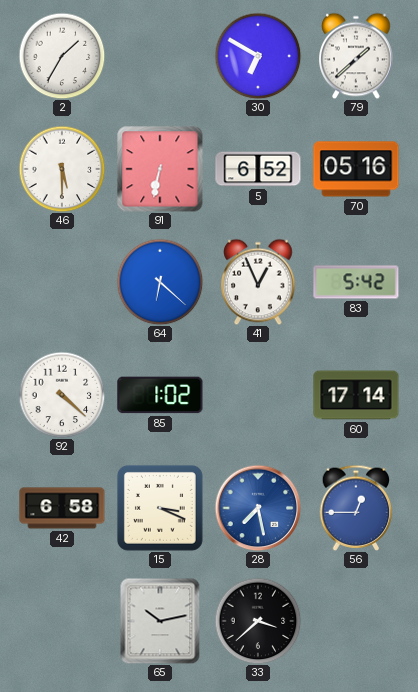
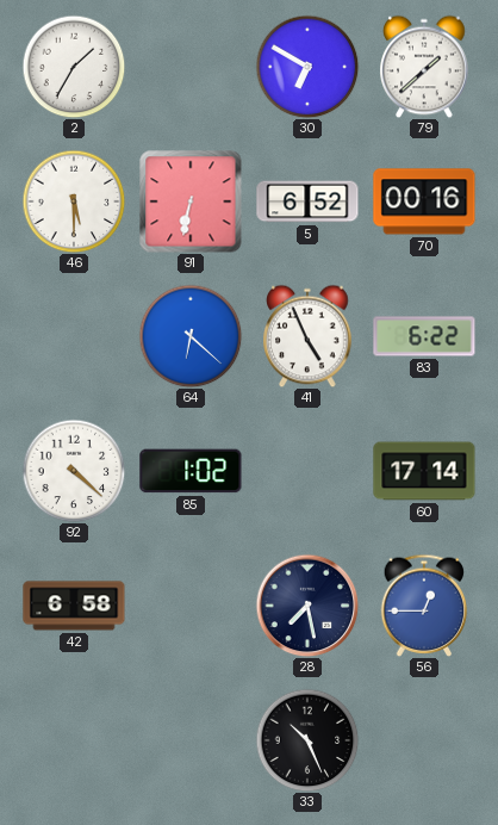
70: 05:16 -> 00:16 (424, 201)
41: 12:56 -> 4:56 (307, 336)
83: 5:42 -> 6:22 (424, 336)
15: 3:19 -> none (160, 508)
28 dial: blue -> navy (307, 606)
65: 10:13 -> none (160, 621)
33: 3:38 -> 10:26 (307, 740)
